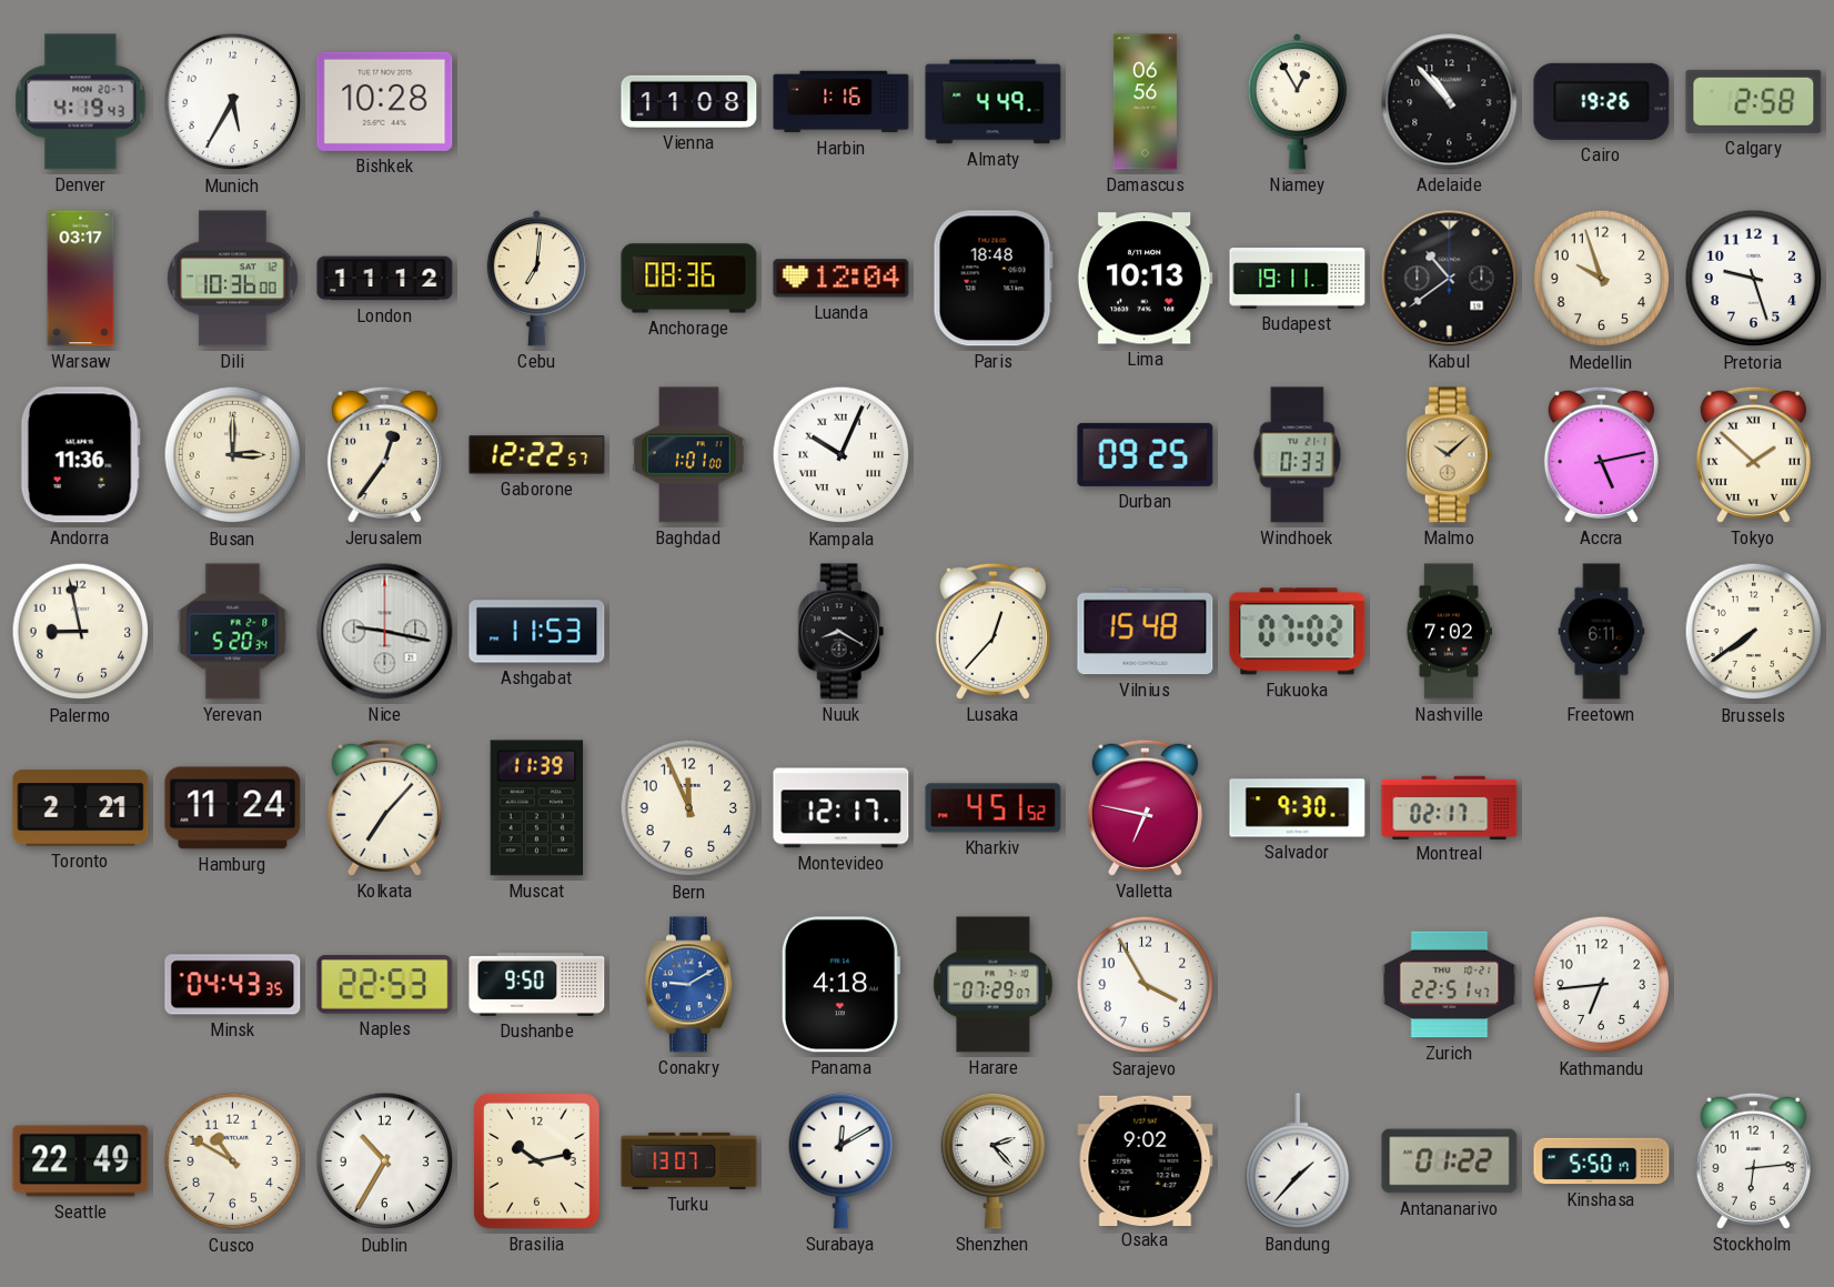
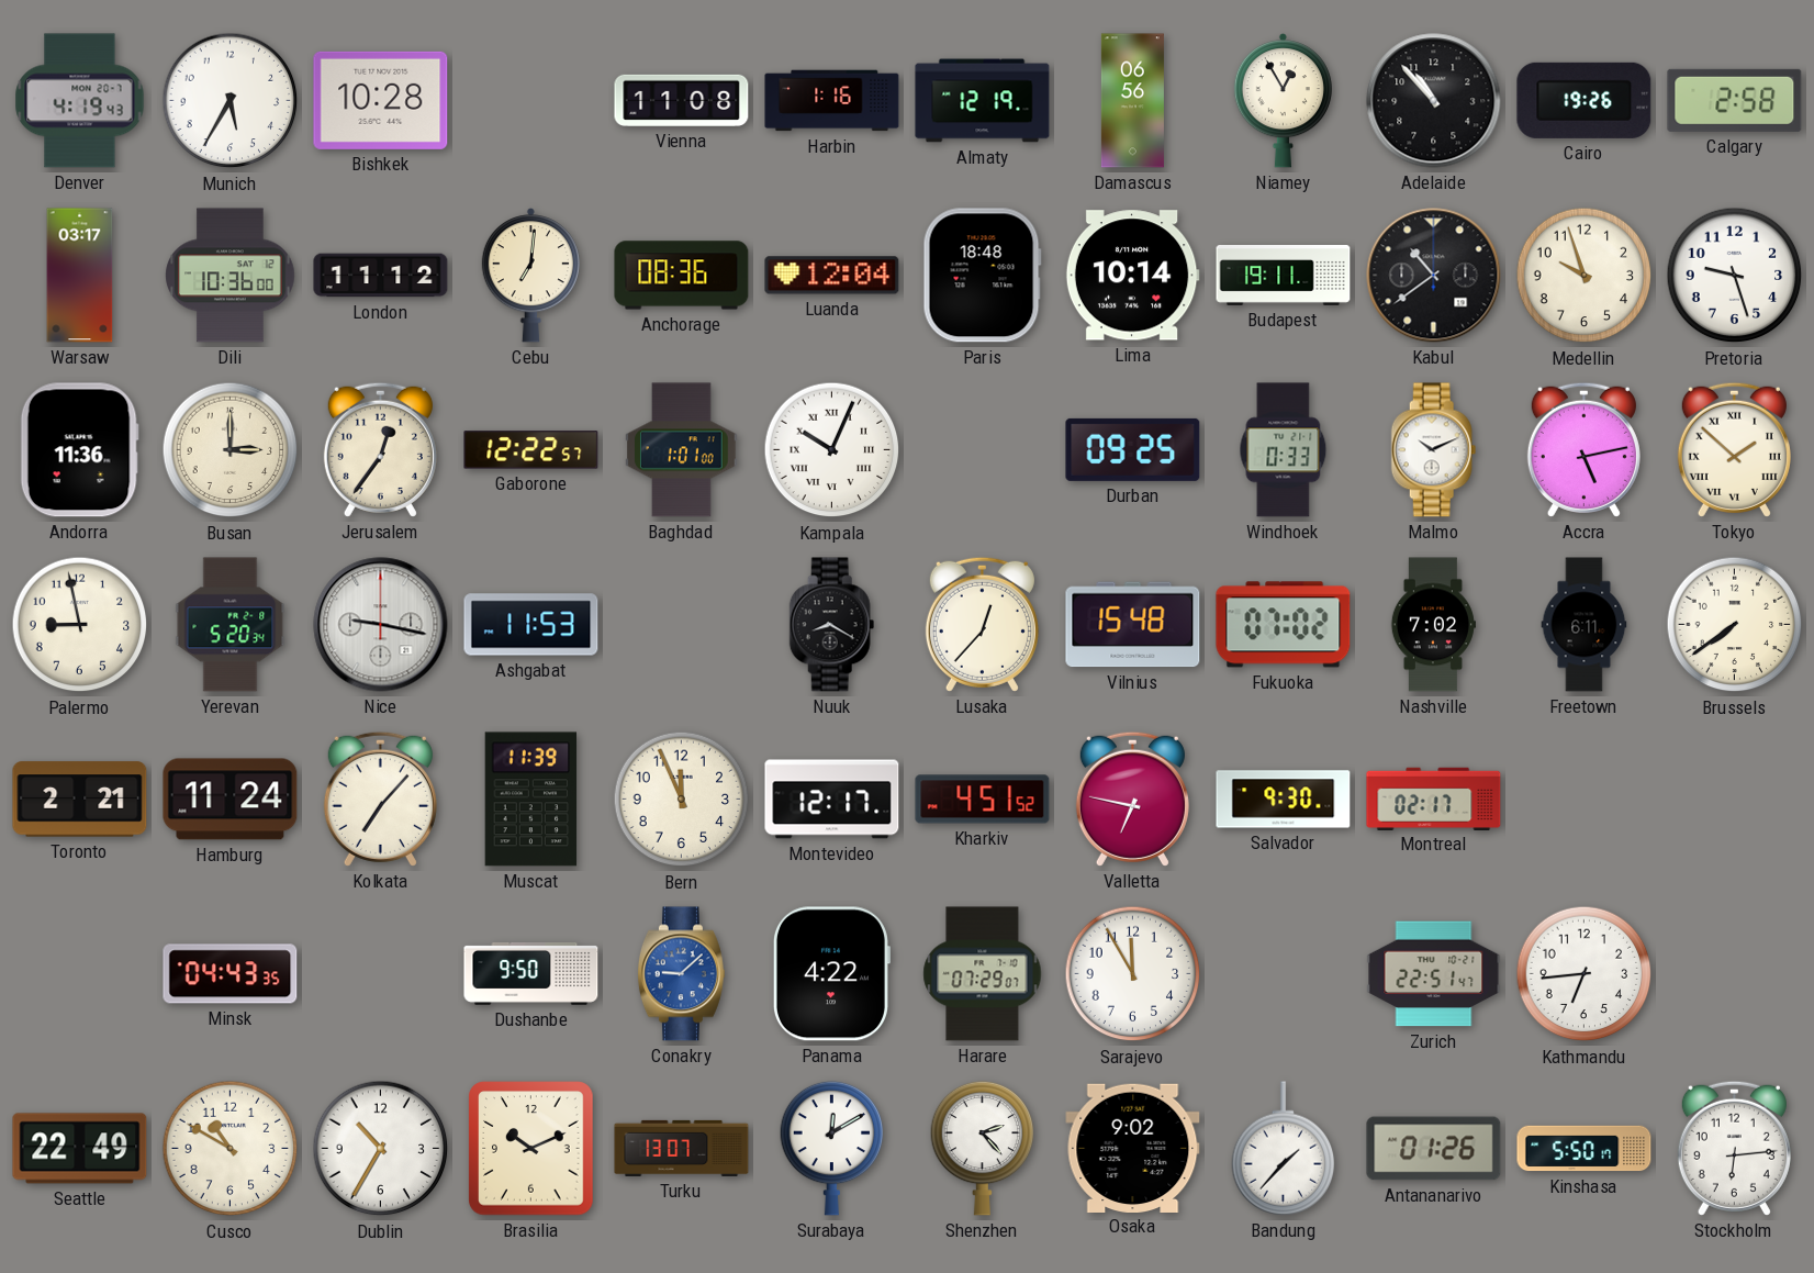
Almaty: 4:49 -> 12:19 (983, 101)
Lima: 10:13 -> 10:14 (1132, 276)
Malmo: 10:08 -> 10:11 (1434, 450)
Malmo dial: champagne -> white (1434, 450)
Naples: 22:53 -> none (385, 985)
Conakry: 9:10 -> 9:08 (681, 974)
Panama: 4:18 -> 4:22 (831, 974)
Sarajevo: 3:55 -> 11:55 (1133, 974)
Brasilia: 10:13 -> 10:11 (531, 1149)
Antananarivo: 01:22 -> 01:26 (1434, 1149)
